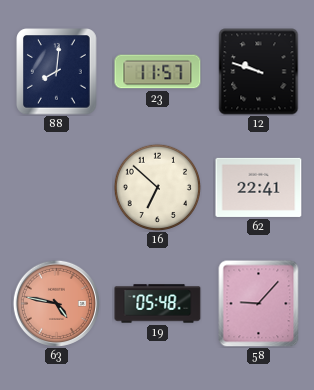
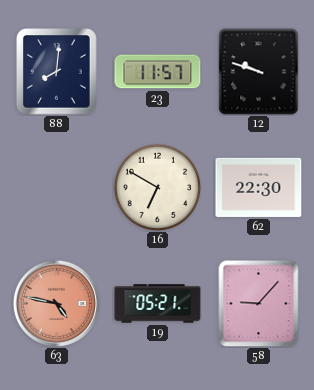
16: 6:52 -> 6:50 (157, 187)
62: 22:41 -> 22:30 (259, 187)
19: 05:48 -> 05:21 (158, 304)
